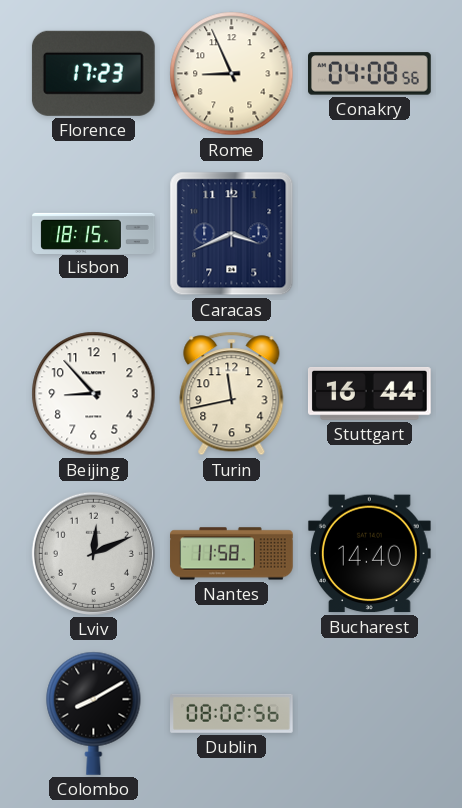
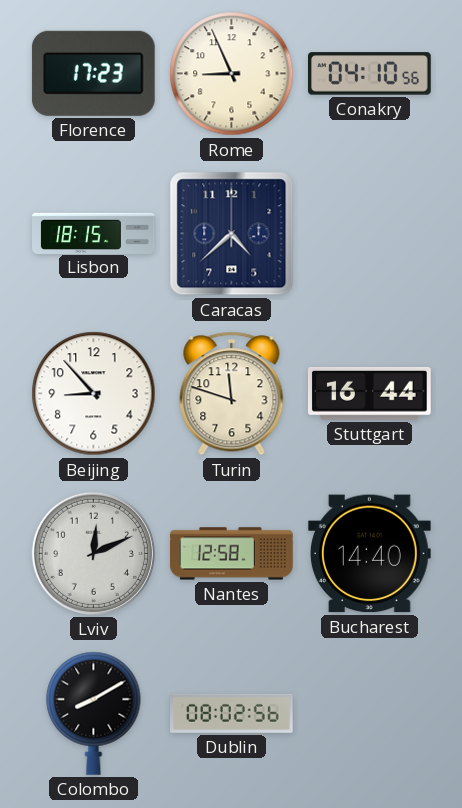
Conakry: 04:08 -> 04:10 (370, 74)
Caracas: 3:41 -> 4:38 (232, 234)
Turin: 11:43 -> 11:48 (232, 394)
Nantes: 11:58 -> 12:58 (232, 554)
